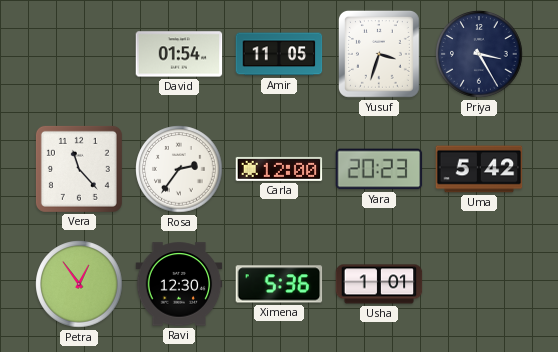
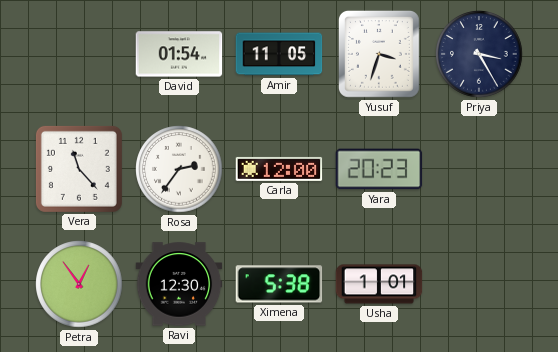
Uma: 5:42 -> none (479, 169)
Ximena: 5:36 -> 5:38 (279, 284)
